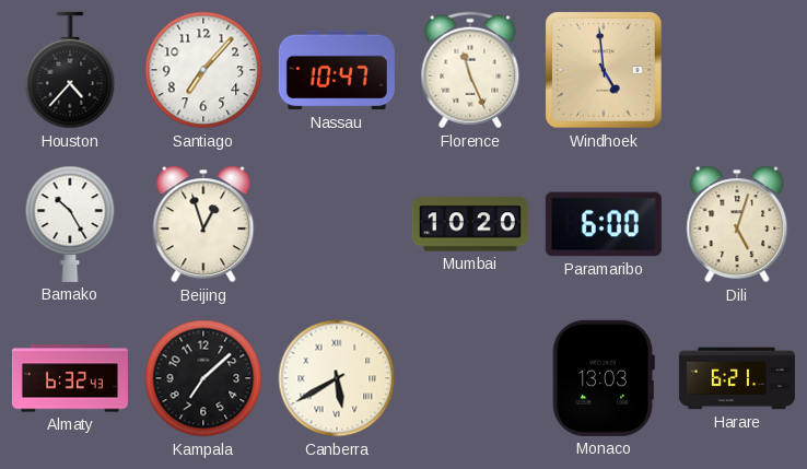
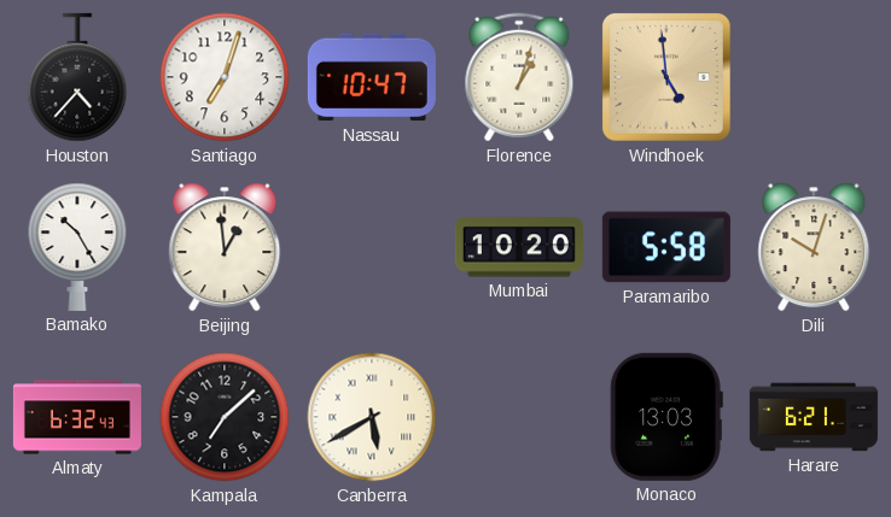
Santiago: 7:07 -> 7:03 (225, 77)
Florence: 11:26 -> 1:03 (519, 77)
Beijing: 12:57 -> 12:59 (225, 247)
Paramaribo: 6:00 -> 5:58 (666, 247)
Dili: 5:03 -> 10:03 (814, 247)
